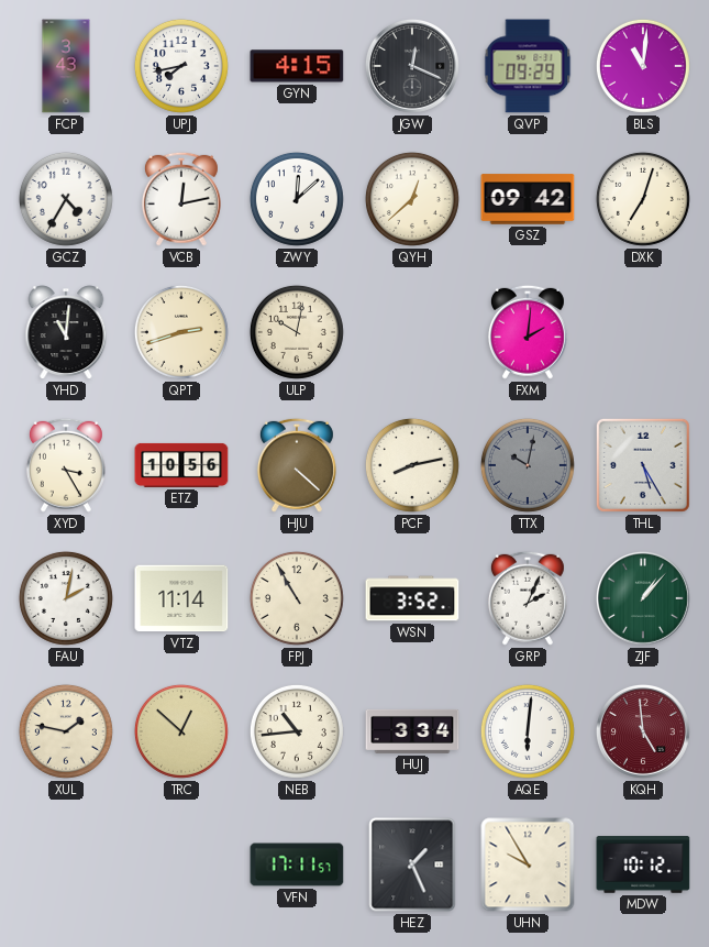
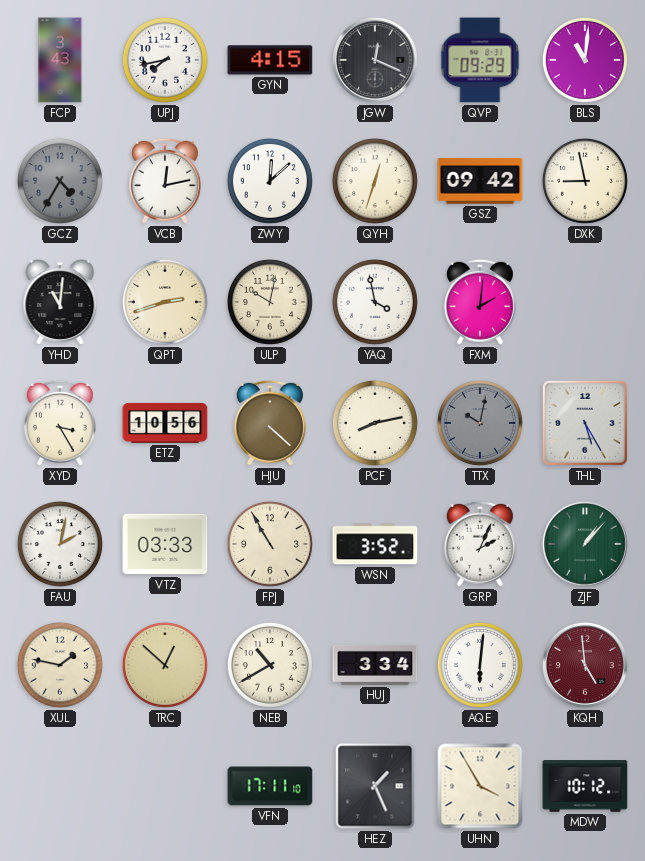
GCZ dial: white -> grey (60, 181)
QYH: 12:38 -> 12:33 (375, 181)
DXK: 7:03 -> 8:58 (585, 181)
YAQ: none -> 3:58 (375, 302)
VTZ: 11:14 -> 03:33 (165, 544)
NEB: 10:44 -> 10:40 (270, 665)
VFN: 17:11:57 -> 17:11:10 (270, 786)
UHN: 9:55 -> 3:55 (480, 786)
